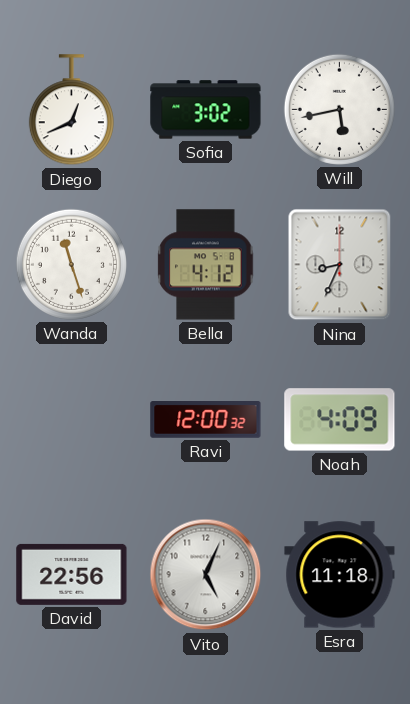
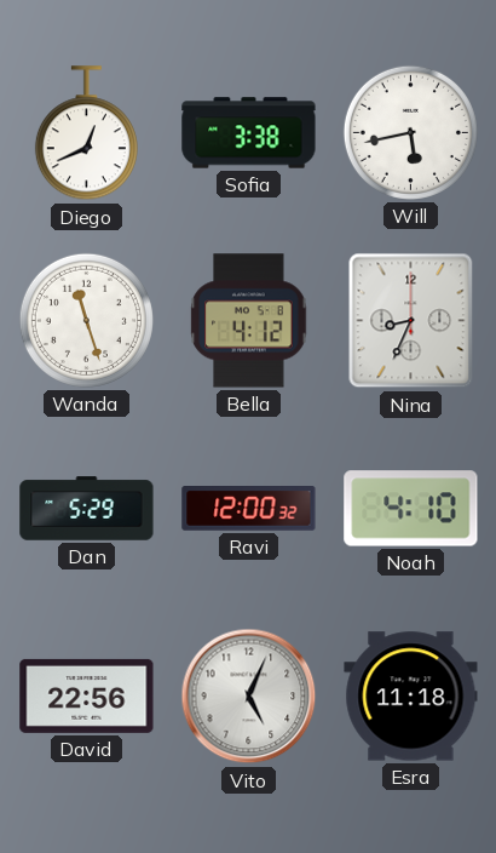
Sofia: 3:02 -> 3:38 (249, 133)
Dan: none -> 5:29 (87, 509)
Noah: 4:09 -> 4:10 (411, 509)
